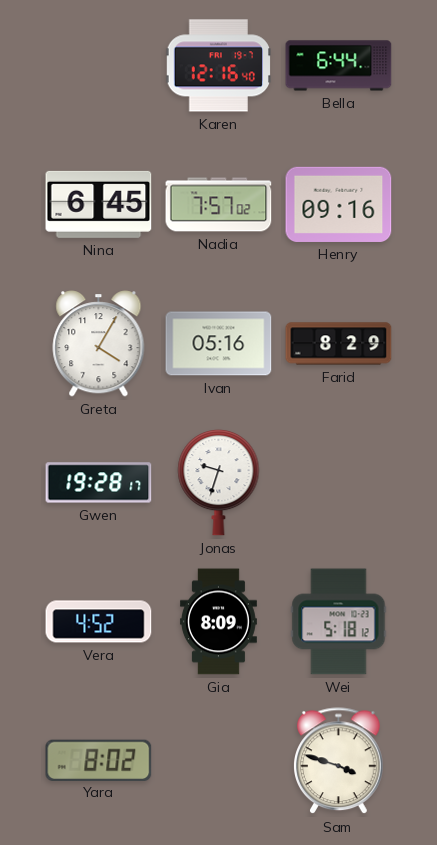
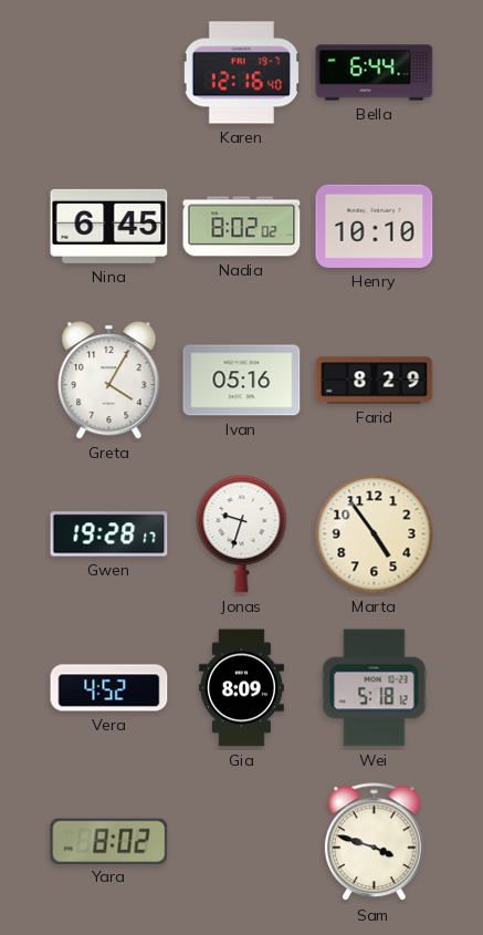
Nadia: 7:57 -> 8:02 (242, 227)
Henry: 09:16 -> 10:10 (375, 226)
Marta: none -> 4:54 (375, 534)
